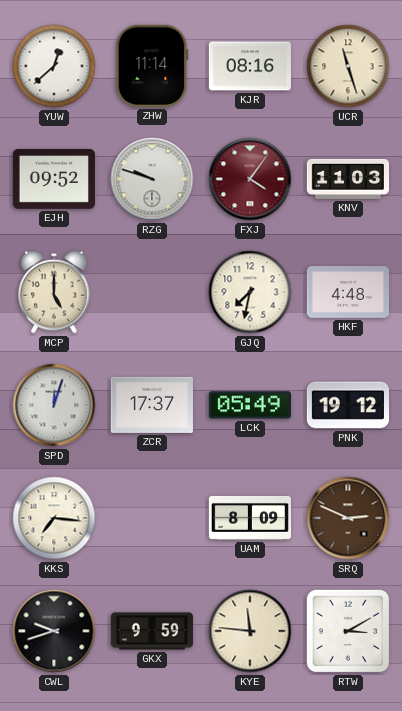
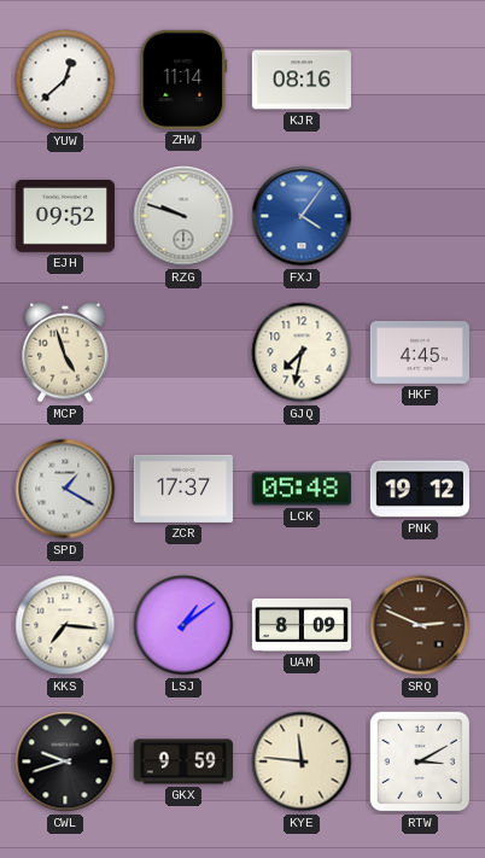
UCR: 11:27 -> none (348, 66)
FXJ dial: burgundy -> blue (302, 216)
KNV: 11:03 -> none (347, 179)
MCP: 5:00 -> 4:57 (65, 352)
HKF: 4:48 -> 4:45 (419, 354)
SPD: 12:03 -> 1:20 (65, 489)
LCK: 05:49 -> 05:48 (302, 489)
LSJ: none -> 1:09 (183, 625)
